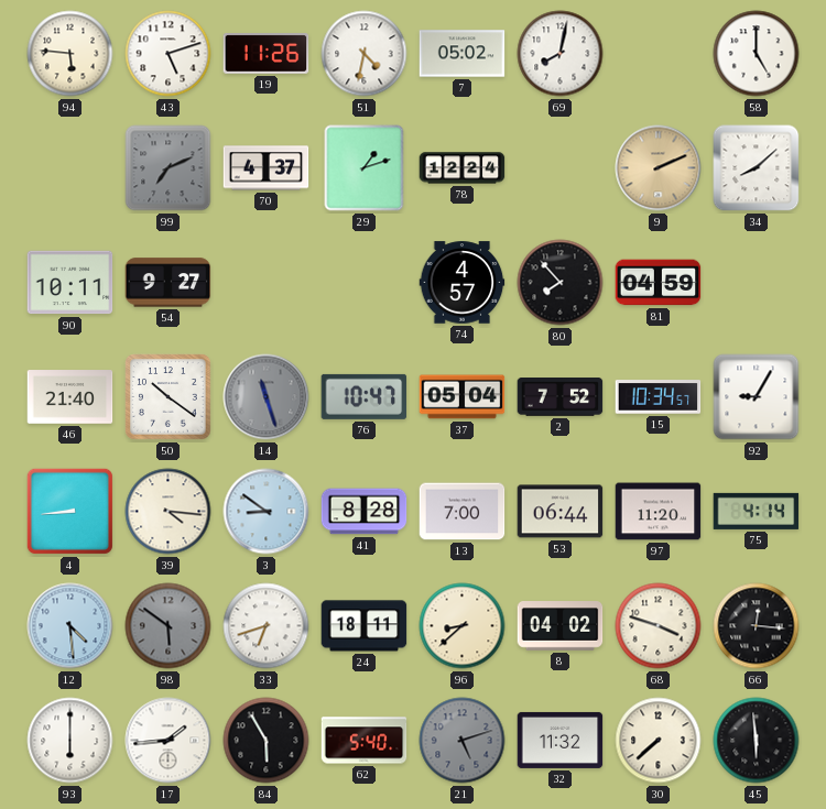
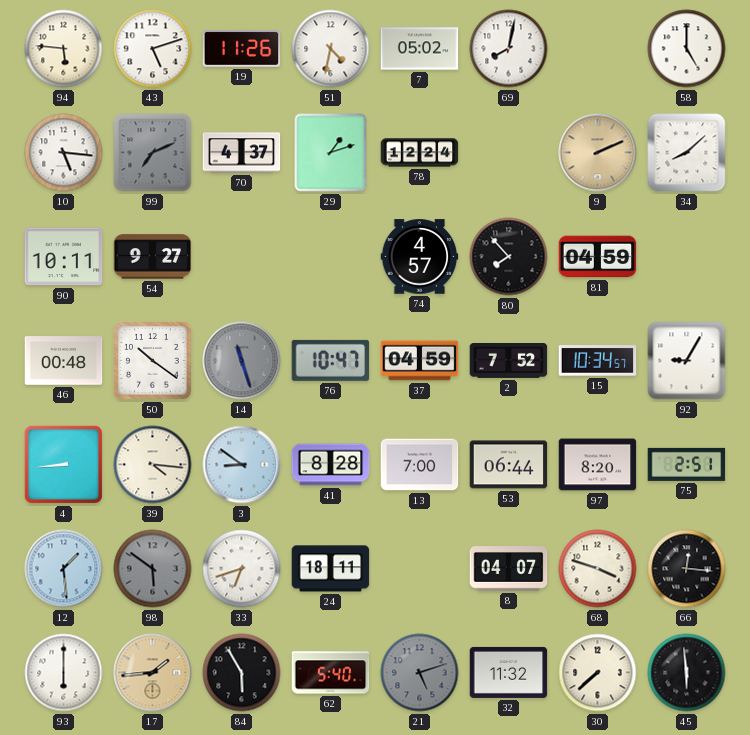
10: none -> 5:16 (64, 153)
46: 21:40 -> 00:48 (64, 361)
37: 05:04 -> 04:59 (420, 361)
97: 11:20 -> 8:20 (598, 465)
75: 4:14 -> 2:51 (687, 464)
12: 4:29 -> 1:29 (64, 569)
96: 8:38 -> none (463, 626)
8: 04:02 -> 04:07 (509, 569)
17 dial: white -> champagne (153, 673)
